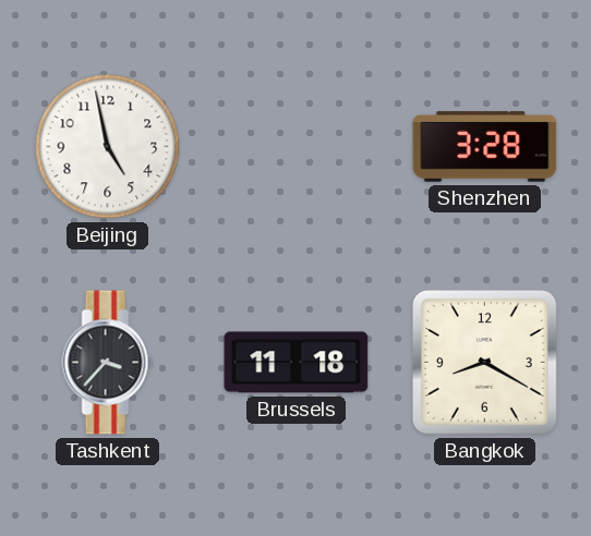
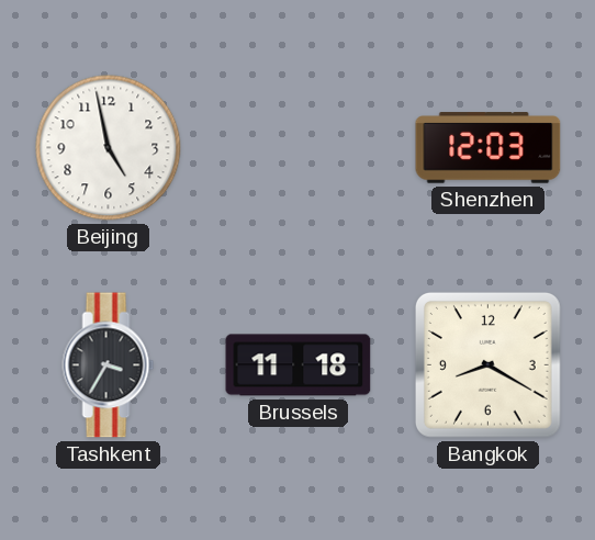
Shenzhen: 3:28 -> 12:03 (489, 148)
Tashkent: 3:37 -> 3:35 (109, 365)
